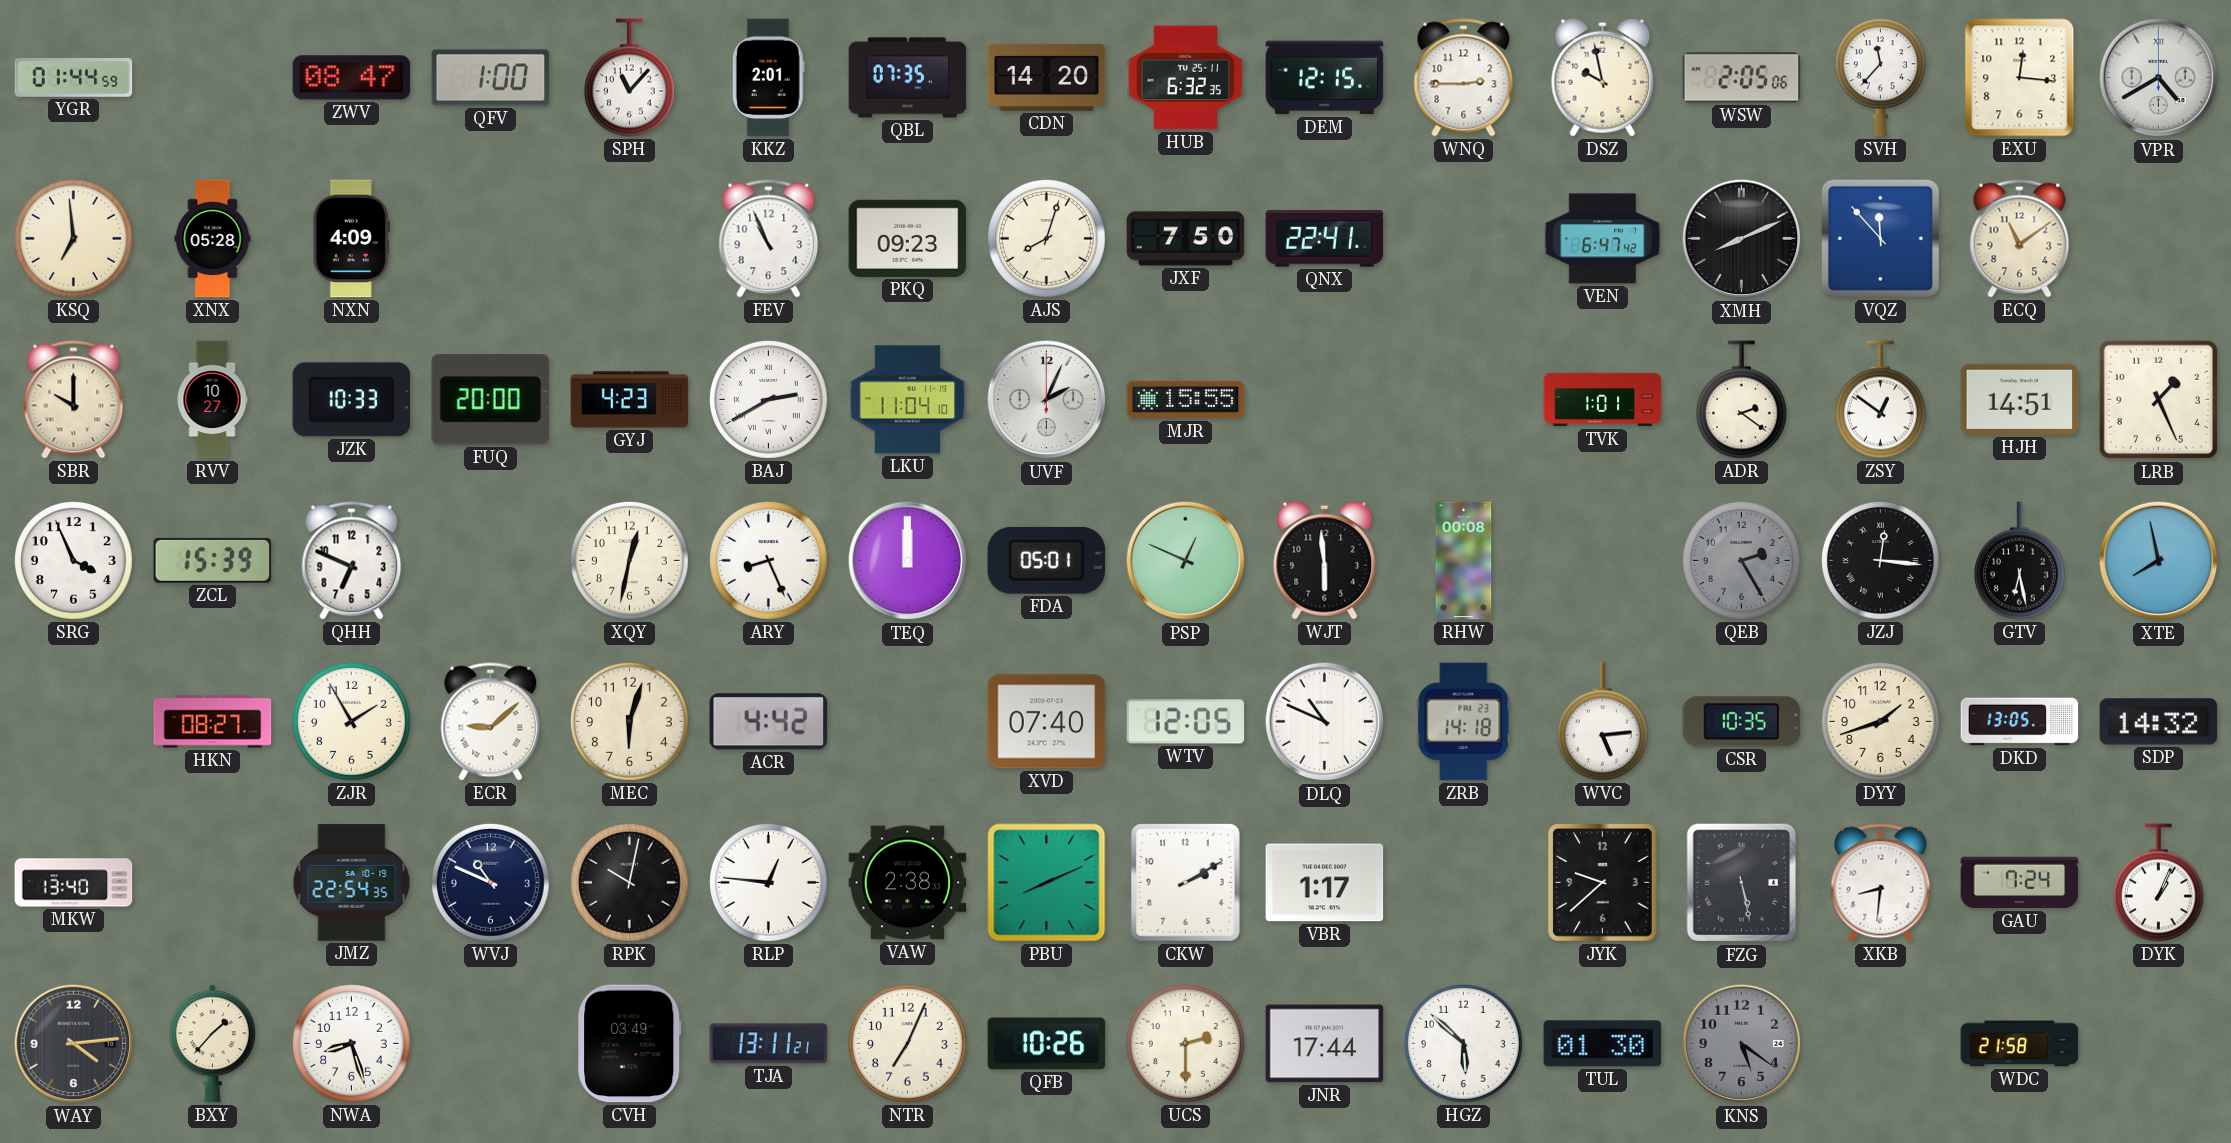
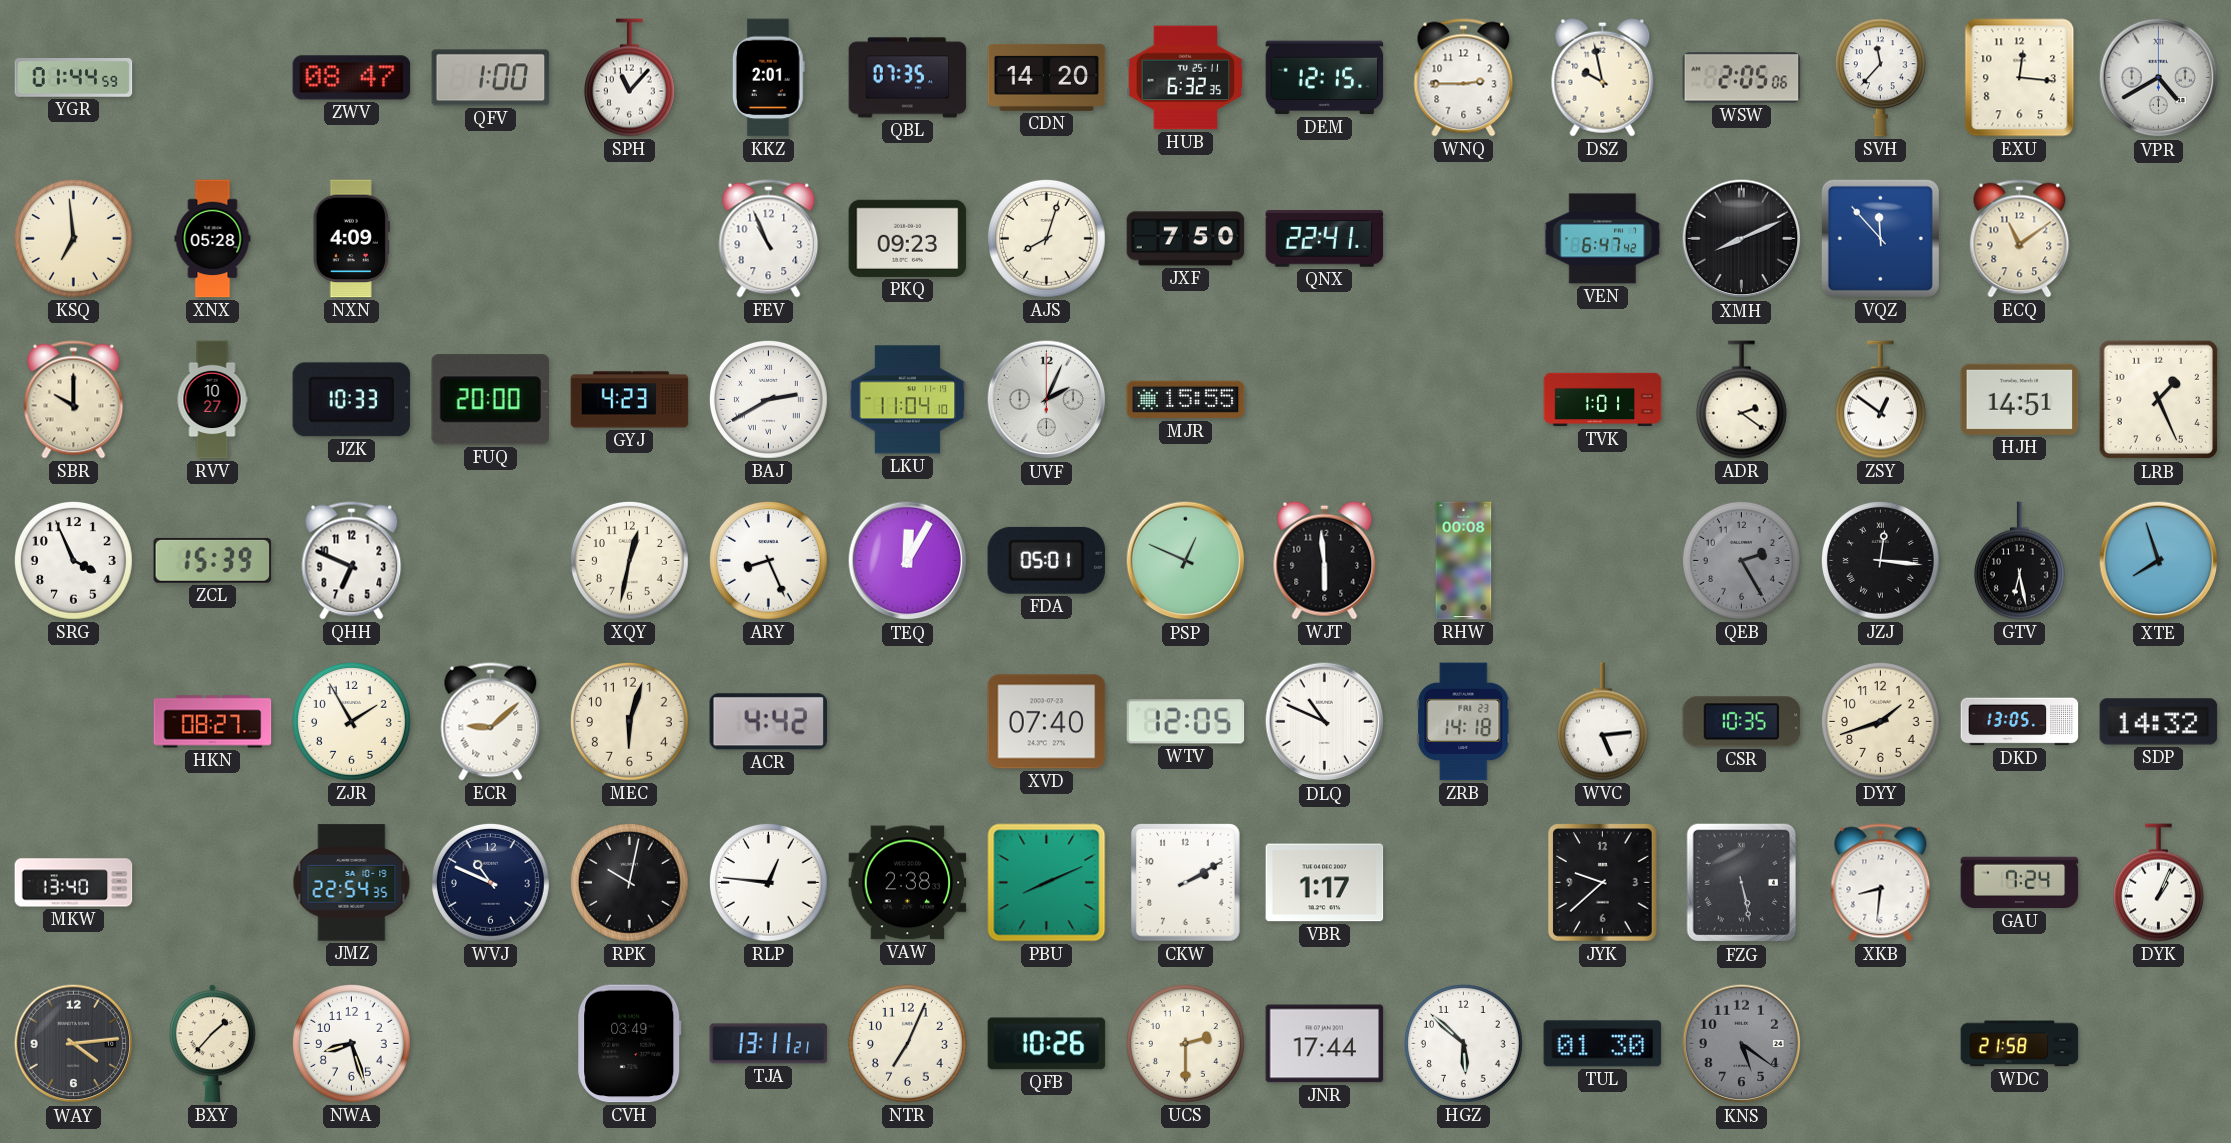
TEQ: 12:00 -> 12:05 (908, 561)
XTE: 7:58 -> 7:57 (2159, 561)
